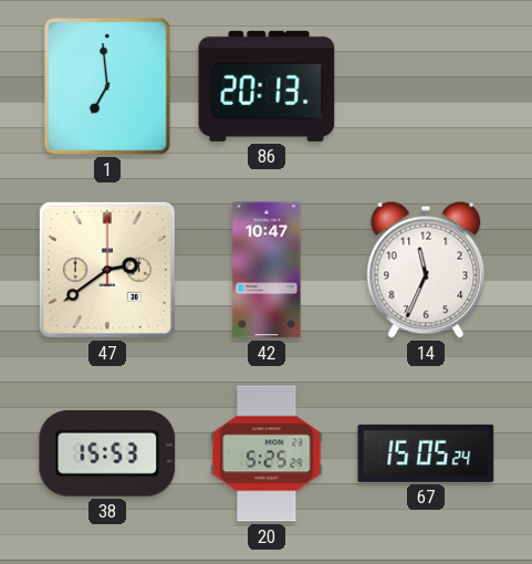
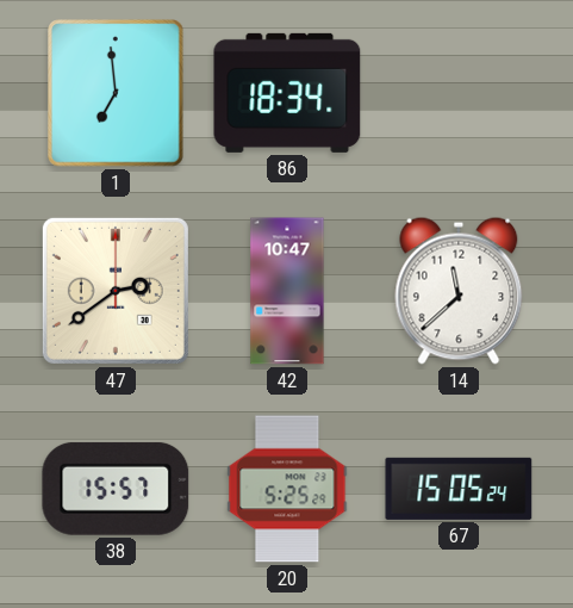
86: 20:13 -> 18:34 (287, 93)
14: 11:34 -> 11:38 (459, 291)
38: 15:53 -> 15:57 (116, 489)
